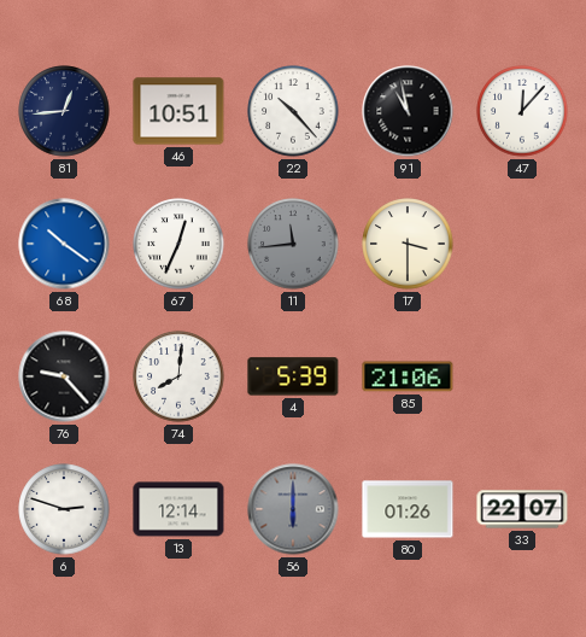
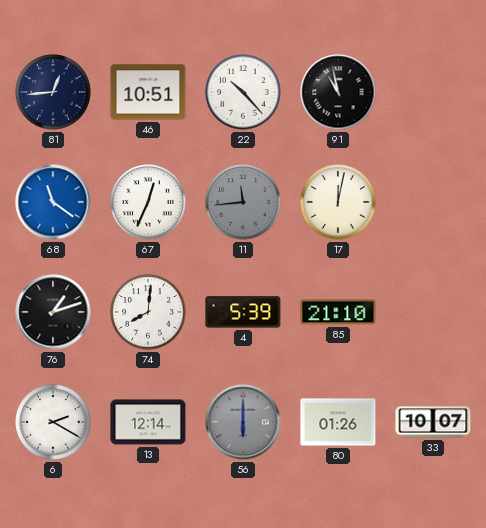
47: 12:07 -> none (522, 111)
68: 10:21 -> 11:21 (53, 202)
17: 3:30 -> 12:02 (338, 202)
76: 9:23 -> 1:12 (53, 312)
85: 21:06 -> 21:10 (338, 312)
6: 2:48 -> 2:20 (53, 422)
33: 22:07 -> 10:07 (433, 422)
